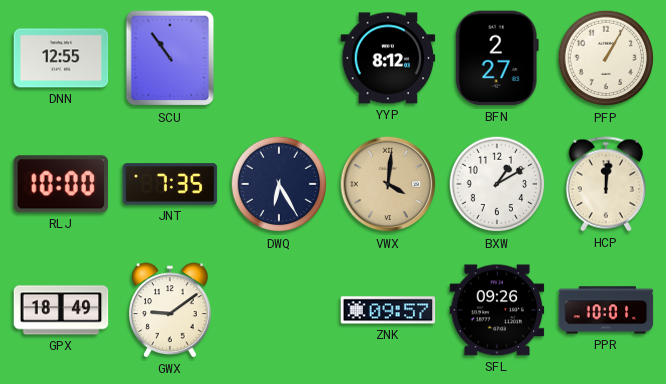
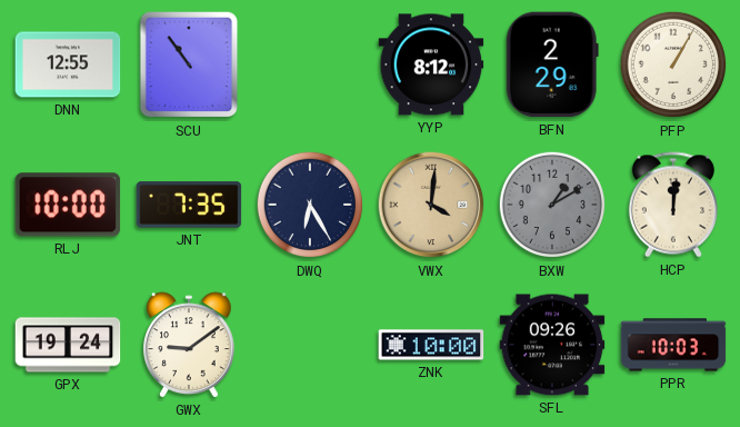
BFN: 2:27 -> 2:29 (552, 64)
BXW dial: white -> grey (552, 205)
GPX: 18:49 -> 19:24 (68, 345)
ZNK: 09:57 -> 10:00 (431, 345)
PPR: 10:01 -> 10:03 (673, 345)
